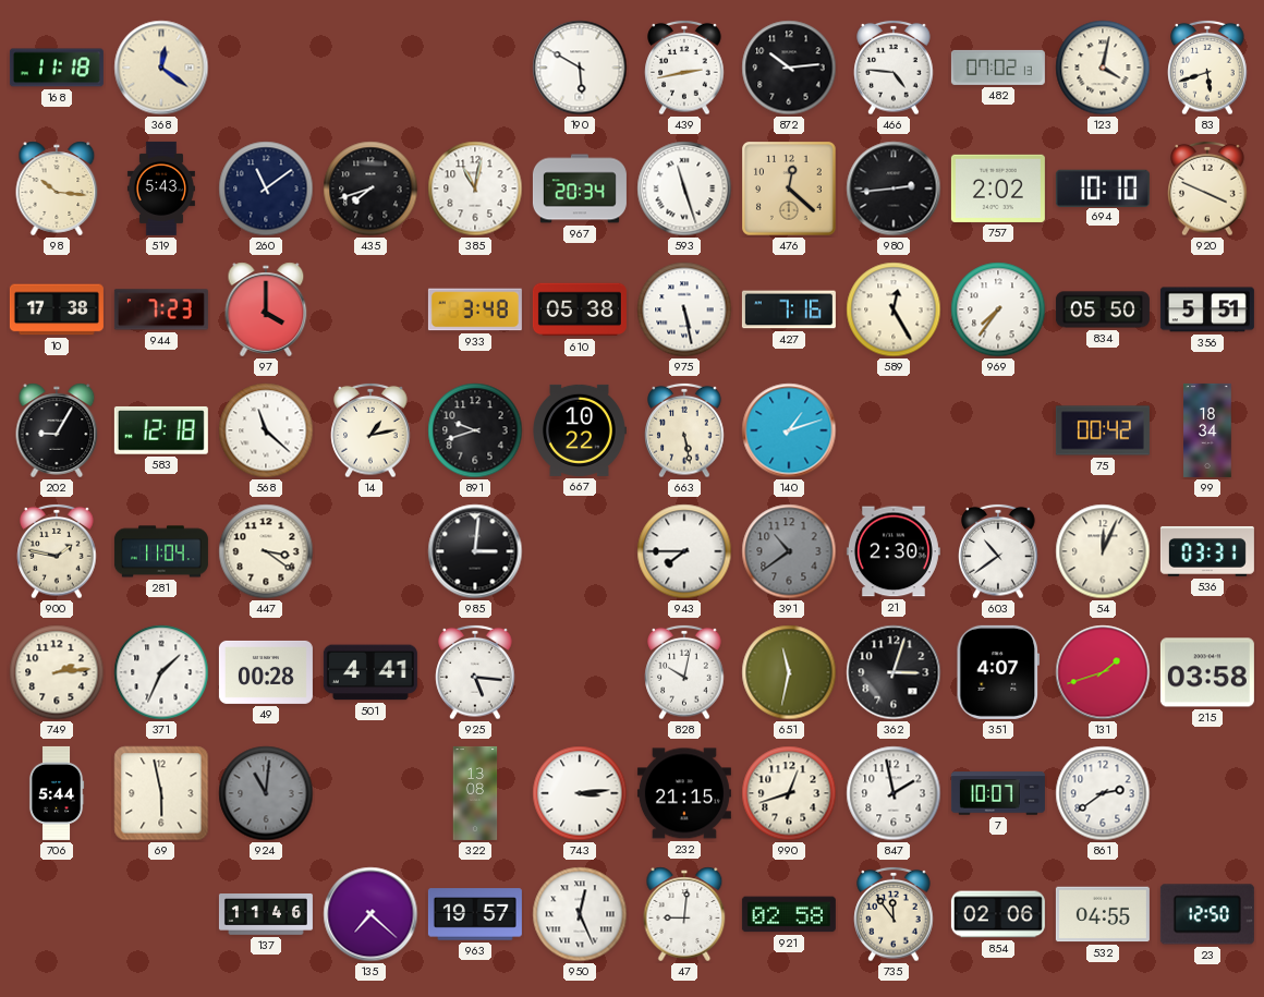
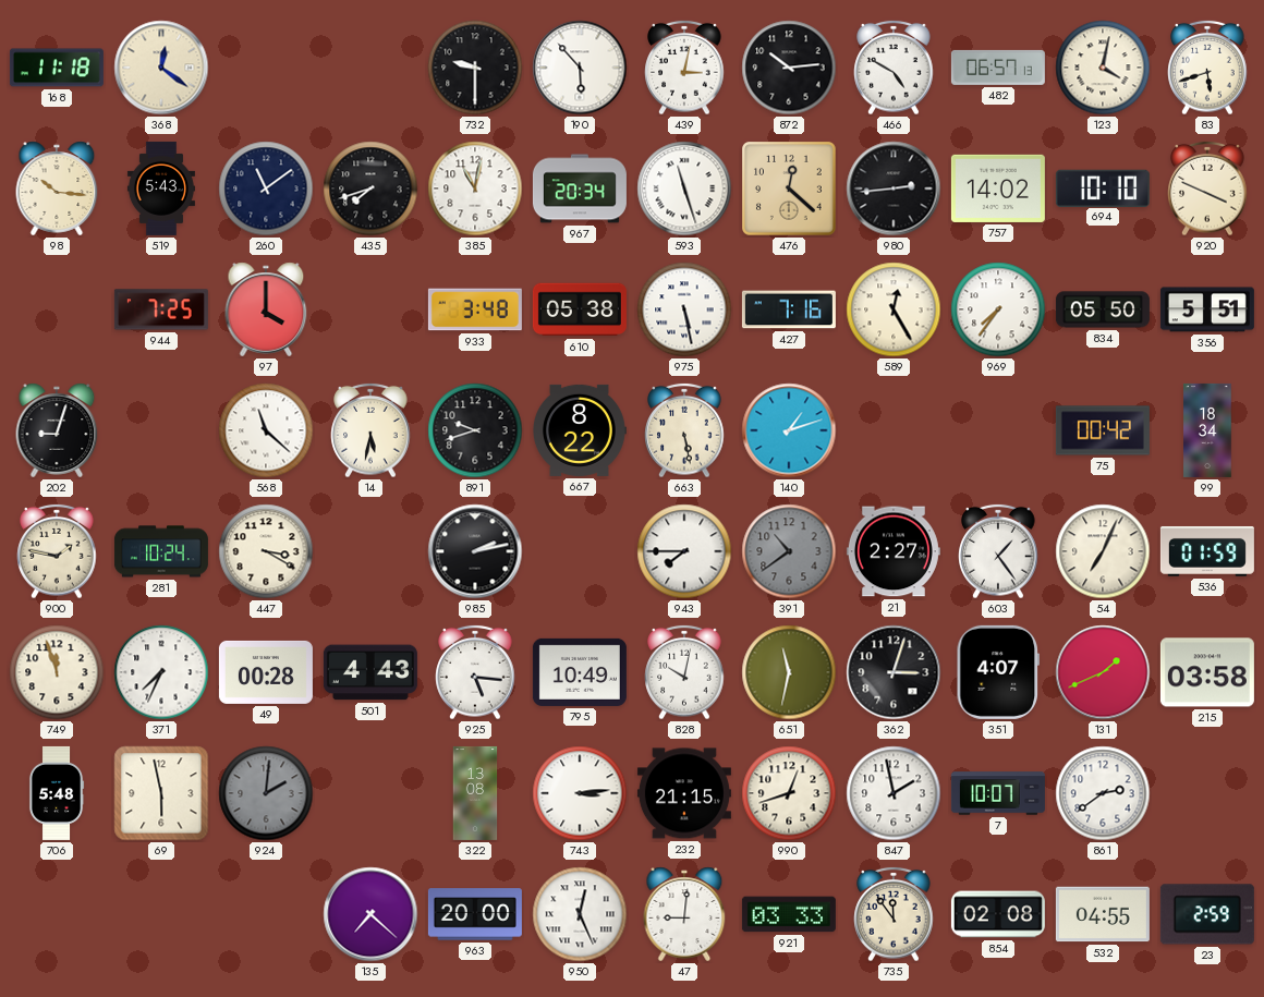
732: none -> 9:30 (475, 68)
190: 5:50 -> 5:53 (580, 68)
439: 2:43 -> 3:02 (684, 68)
466: 4:46 -> 4:50 (894, 68)
482: 07:02 -> 06:57 (998, 68)
757: 2:02 -> 14:02 (998, 189)
10: 17:38 -> none (57, 309)
944: 7:23 -> 7:25 (161, 309)
202: 9:05 -> 9:03 (57, 430)
583: 12:18 -> none (161, 430)
14: 1:13 -> 5:32 (370, 430)
667: 10:22 -> 8:22 (580, 430)
281: 11:04 -> 10:24 (161, 551)
447: 3:21 -> 3:20 (266, 551)
985: 3:01 -> 2:13 (475, 551)
21: 2:30 -> 2:27 (894, 551)
603: 10:39 -> 1:24 (998, 551)
54: 12:04 -> 7:04 (1103, 551)
536: 03:31 -> 01:59 (1207, 551)
749: 2:14 -> 11:57 (57, 672)
371: 1:34 -> 7:34 (161, 672)
501: 4:41 -> 4:43 (370, 672)
795: none -> 10:49 (580, 672)
131: 1:42 -> 1:41 (1103, 672)
706: 5:44 -> 5:48 (57, 793)
924: 11:01 -> 2:01 (266, 793)
137: 11:46 -> none (266, 915)
963: 19:57 -> 20:00 (475, 914)
921: 02:58 -> 03:33 (789, 914)
854: 02:06 -> 02:08 (998, 914)
23: 12:50 -> 2:59 (1207, 914)
